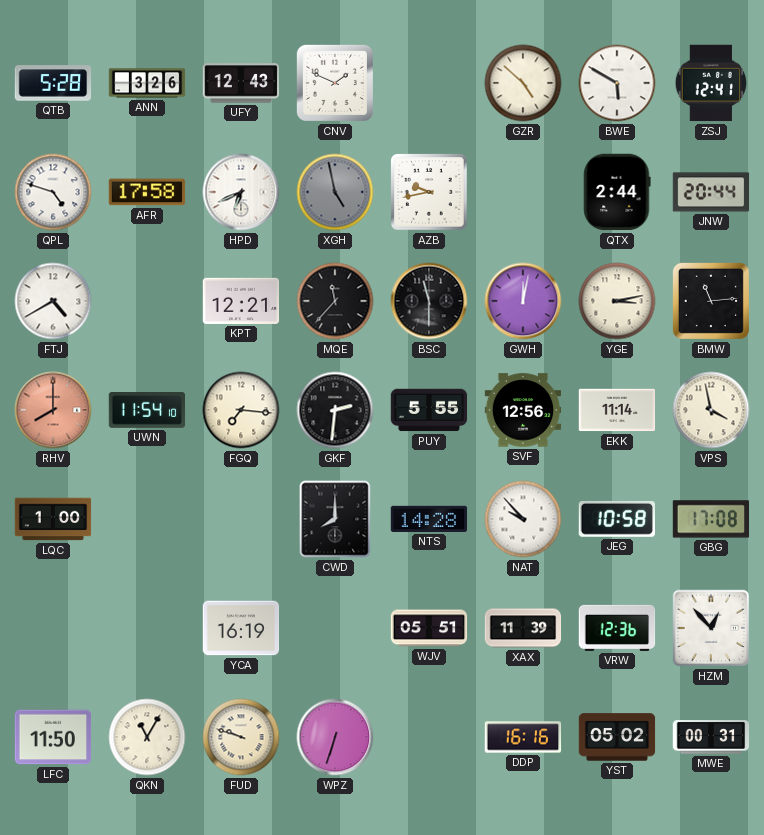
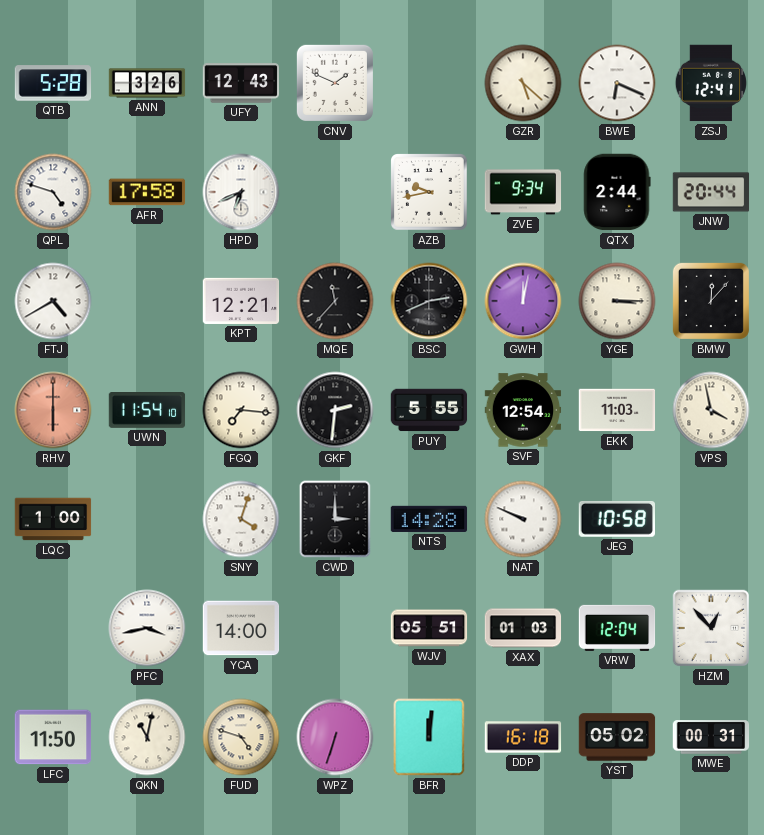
GZR: 4:52 -> 5:22 (523, 83)
BWE: 5:50 -> 6:19 (617, 83)
XGH: 4:58 -> none (335, 192)
ZVE: none -> 9:34 (523, 192)
BSC: 11:30 -> 2:41 (429, 301)
YGE: 3:13 -> 3:15 (617, 301)
BMW: 11:14 -> 12:07 (711, 301)
RHV: 8:00 -> 6:00 (53, 410)
SVF: 12:56 -> 12:54 (523, 410)
EKK: 11:14 -> 11:03 (617, 410)
SNY: none -> 4:03 (241, 519)
CWD: 8:00 -> 3:00 (335, 519)
NAT: 9:53 -> 9:49 (523, 519)
GBG: 17:08 -> none (711, 519)
PFC: none -> 3:43 (147, 628)
YCA: 16:19 -> 14:00 (241, 628)
XAX: 11:39 -> 01:03 (523, 628)
VRW: 12:36 -> 12:04 (617, 628)
QKN: 11:05 -> 11:02 (147, 737)
FUD: 9:48 -> 4:48 (241, 737)
BFR: none -> 12:01 (429, 737)
DDP: 16:16 -> 16:18 (523, 737)
